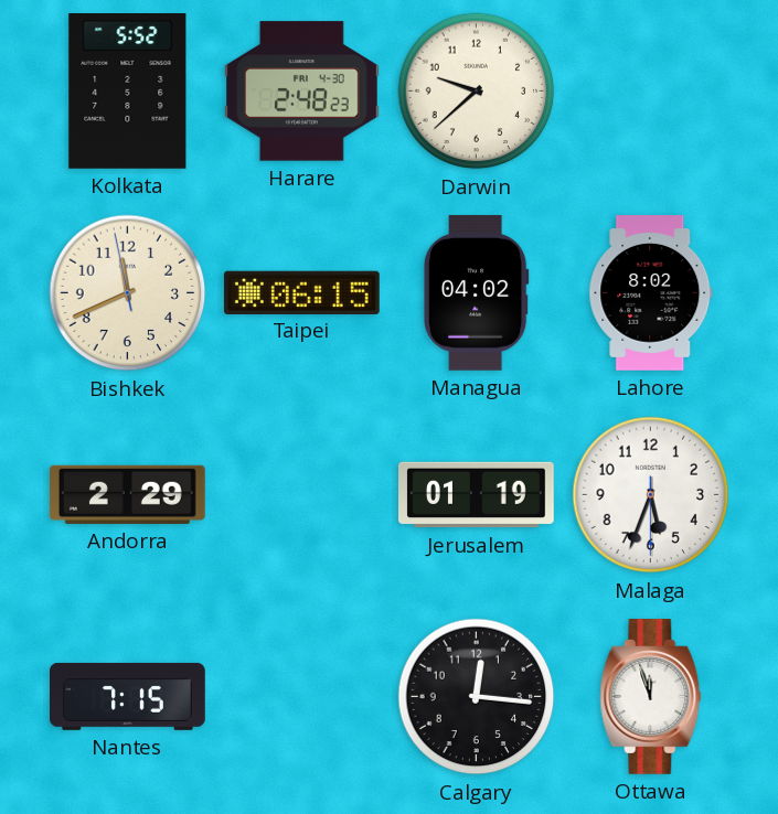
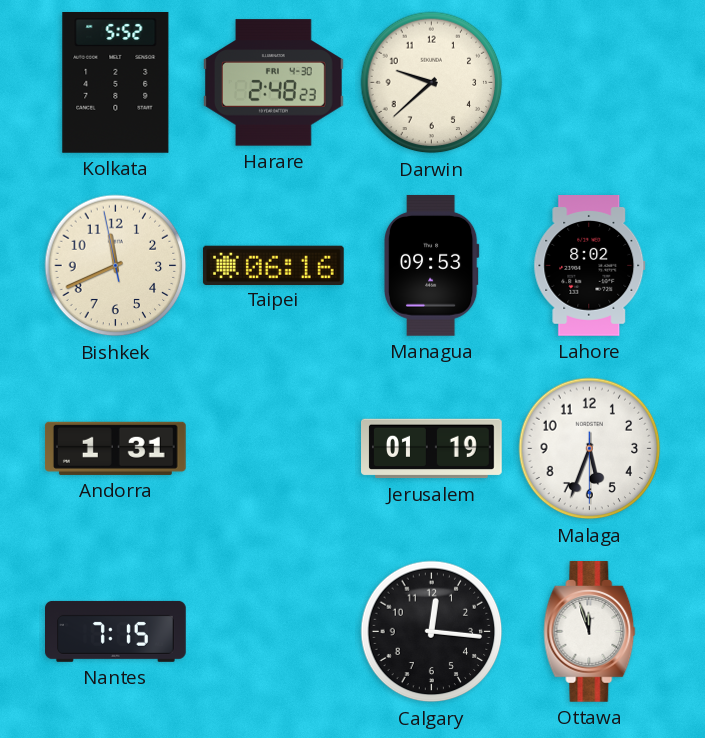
Taipei: 06:15 -> 06:16 (273, 265)
Managua: 04:02 -> 09:53 (431, 265)
Andorra: 2:29 -> 1:31 (115, 448)
